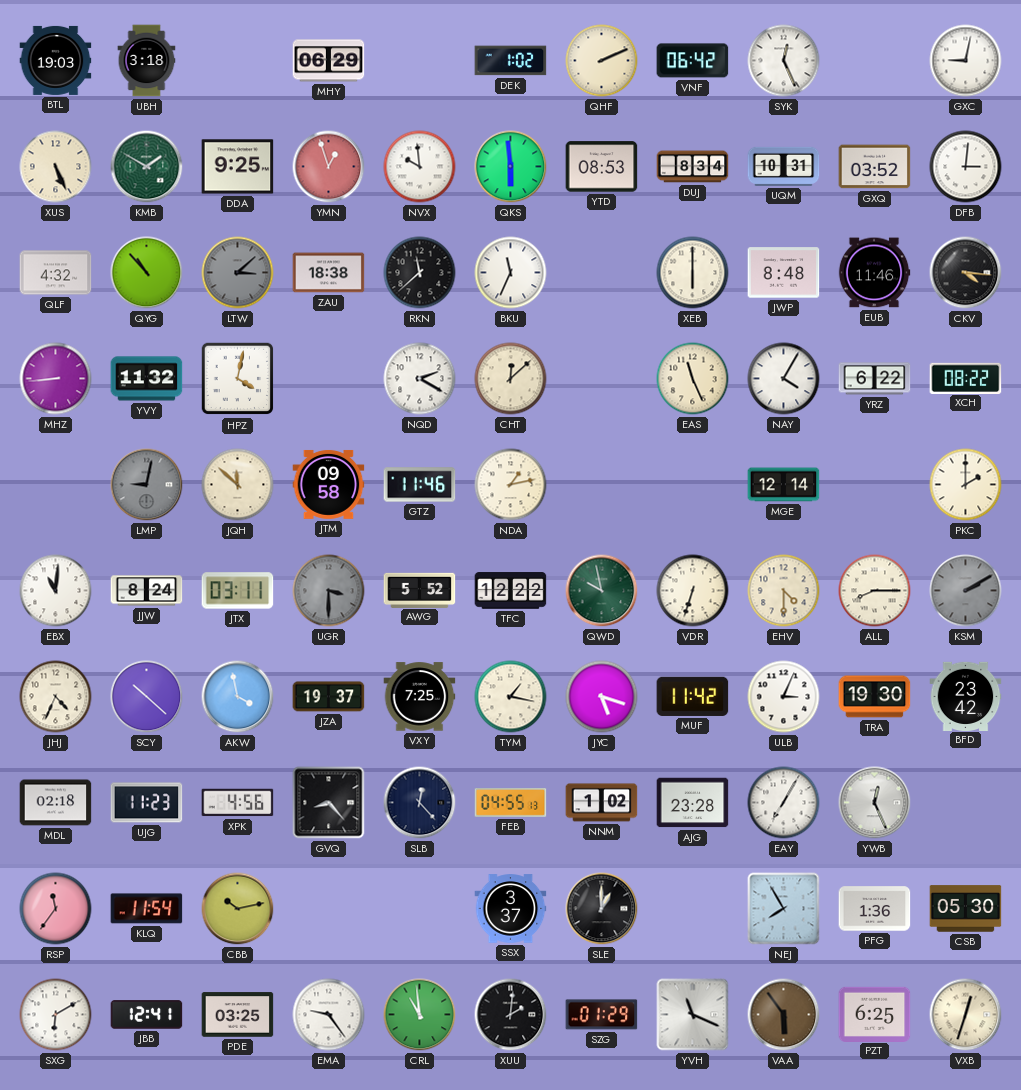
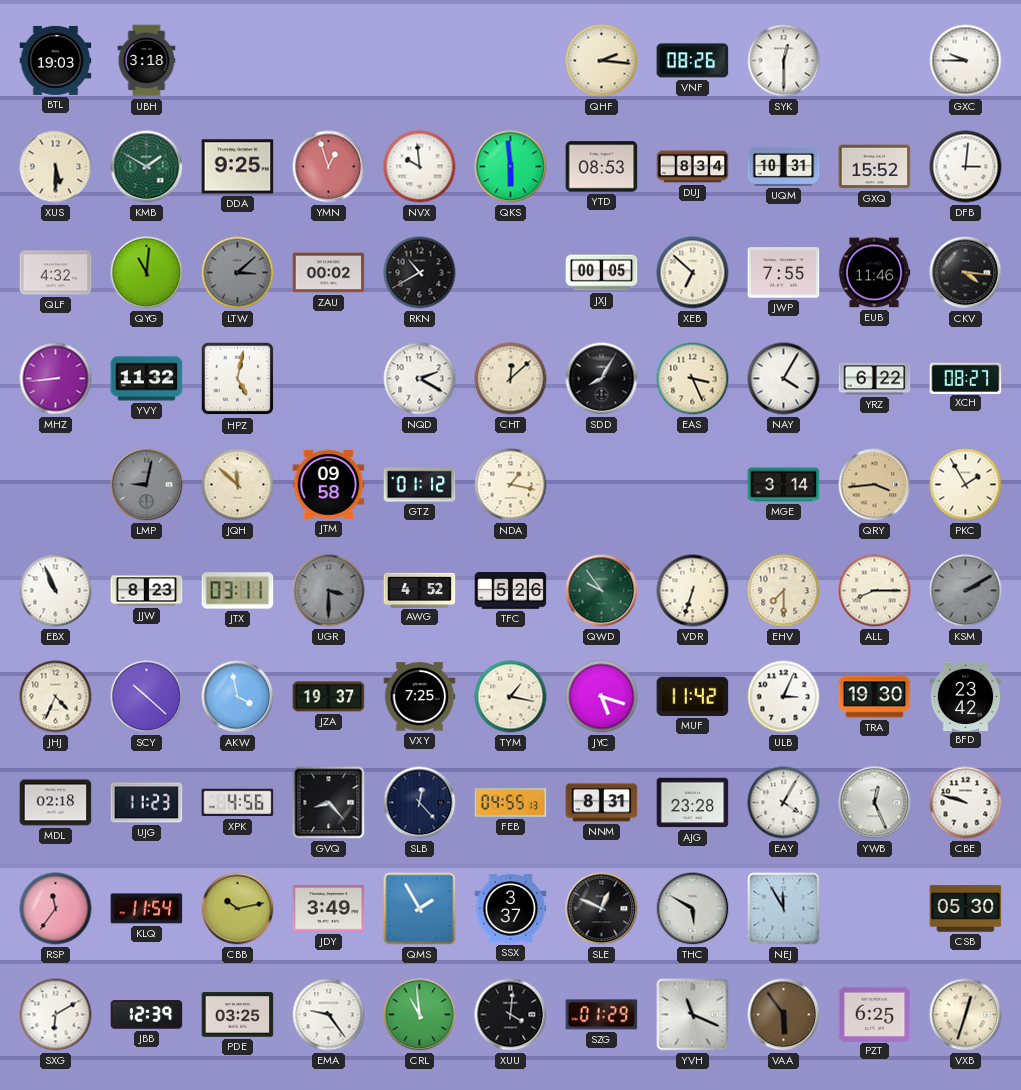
MHY: 06:29 -> none (329, 61)
DEK: 1:02 -> none (511, 61)
QHF: 2:11 -> 2:16 (602, 61)
VNF: 06:42 -> 08:26 (693, 61)
SYK: 12:26 -> 12:30 (784, 61)
GXC: 9:02 -> 9:45 (966, 61)
XUS: 5:26 -> 5:30 (56, 167)
GXQ: 03:52 -> 15:52 (875, 167)
QYG: 10:53 -> 11:01 (147, 273)
ZAU: 18:38 -> 00:02 (329, 273)
RKN: 11:38 -> 10:40 (420, 273)
BKU: 11:34 -> none (511, 273)
JXJ: none -> 00:05 (602, 273)
XEB: 6:00 -> 6:52 (693, 273)
JWP: 8:48 -> 7:55 (784, 273)
HPZ: 4:02 -> 5:02 (238, 379)
SDD: none -> 8:05 (602, 379)
EAS: 11:26 -> 3:26 (693, 379)
XCH: 08:22 -> 08:27 (966, 378)
GTZ: 11:46 -> 01:12 (420, 485)
NDA: 1:13 -> 1:17 (511, 485)
MGE: 12:14 -> 3:14 (784, 485)
QRY: none -> 3:44 (875, 485)
PKC: 2:00 -> 1:55 (966, 485)
EBX: 11:01 -> 10:56 (56, 591)
JJW: 8:24 -> 8:23 (147, 591)
AWG: 5:52 -> 4:52 (420, 590)
TFC: 12:22 -> 5:26 (511, 591)
QWD: 9:58 -> 9:54 (602, 591)
EHV: 4:30 -> 7:30 (784, 591)
NNM: 1:02 -> 8:31 (602, 803)
EAY: 7:05 -> 4:05 (784, 803)
CBE: none -> 9:48 (966, 803)
JDY: none -> 3:49 (329, 909)
QMS: none -> 1:55 (420, 909)
SLE: 1:00 -> 12:49 (602, 909)
THC: none -> 5:50 (693, 909)
NEJ: 7:55 -> 11:55 (784, 909)
PFG: 1:36 -> none (875, 909)
JBB: 12:41 -> 12:39 (147, 1015)
XUU: 2:01 -> 4:01 (511, 1015)
